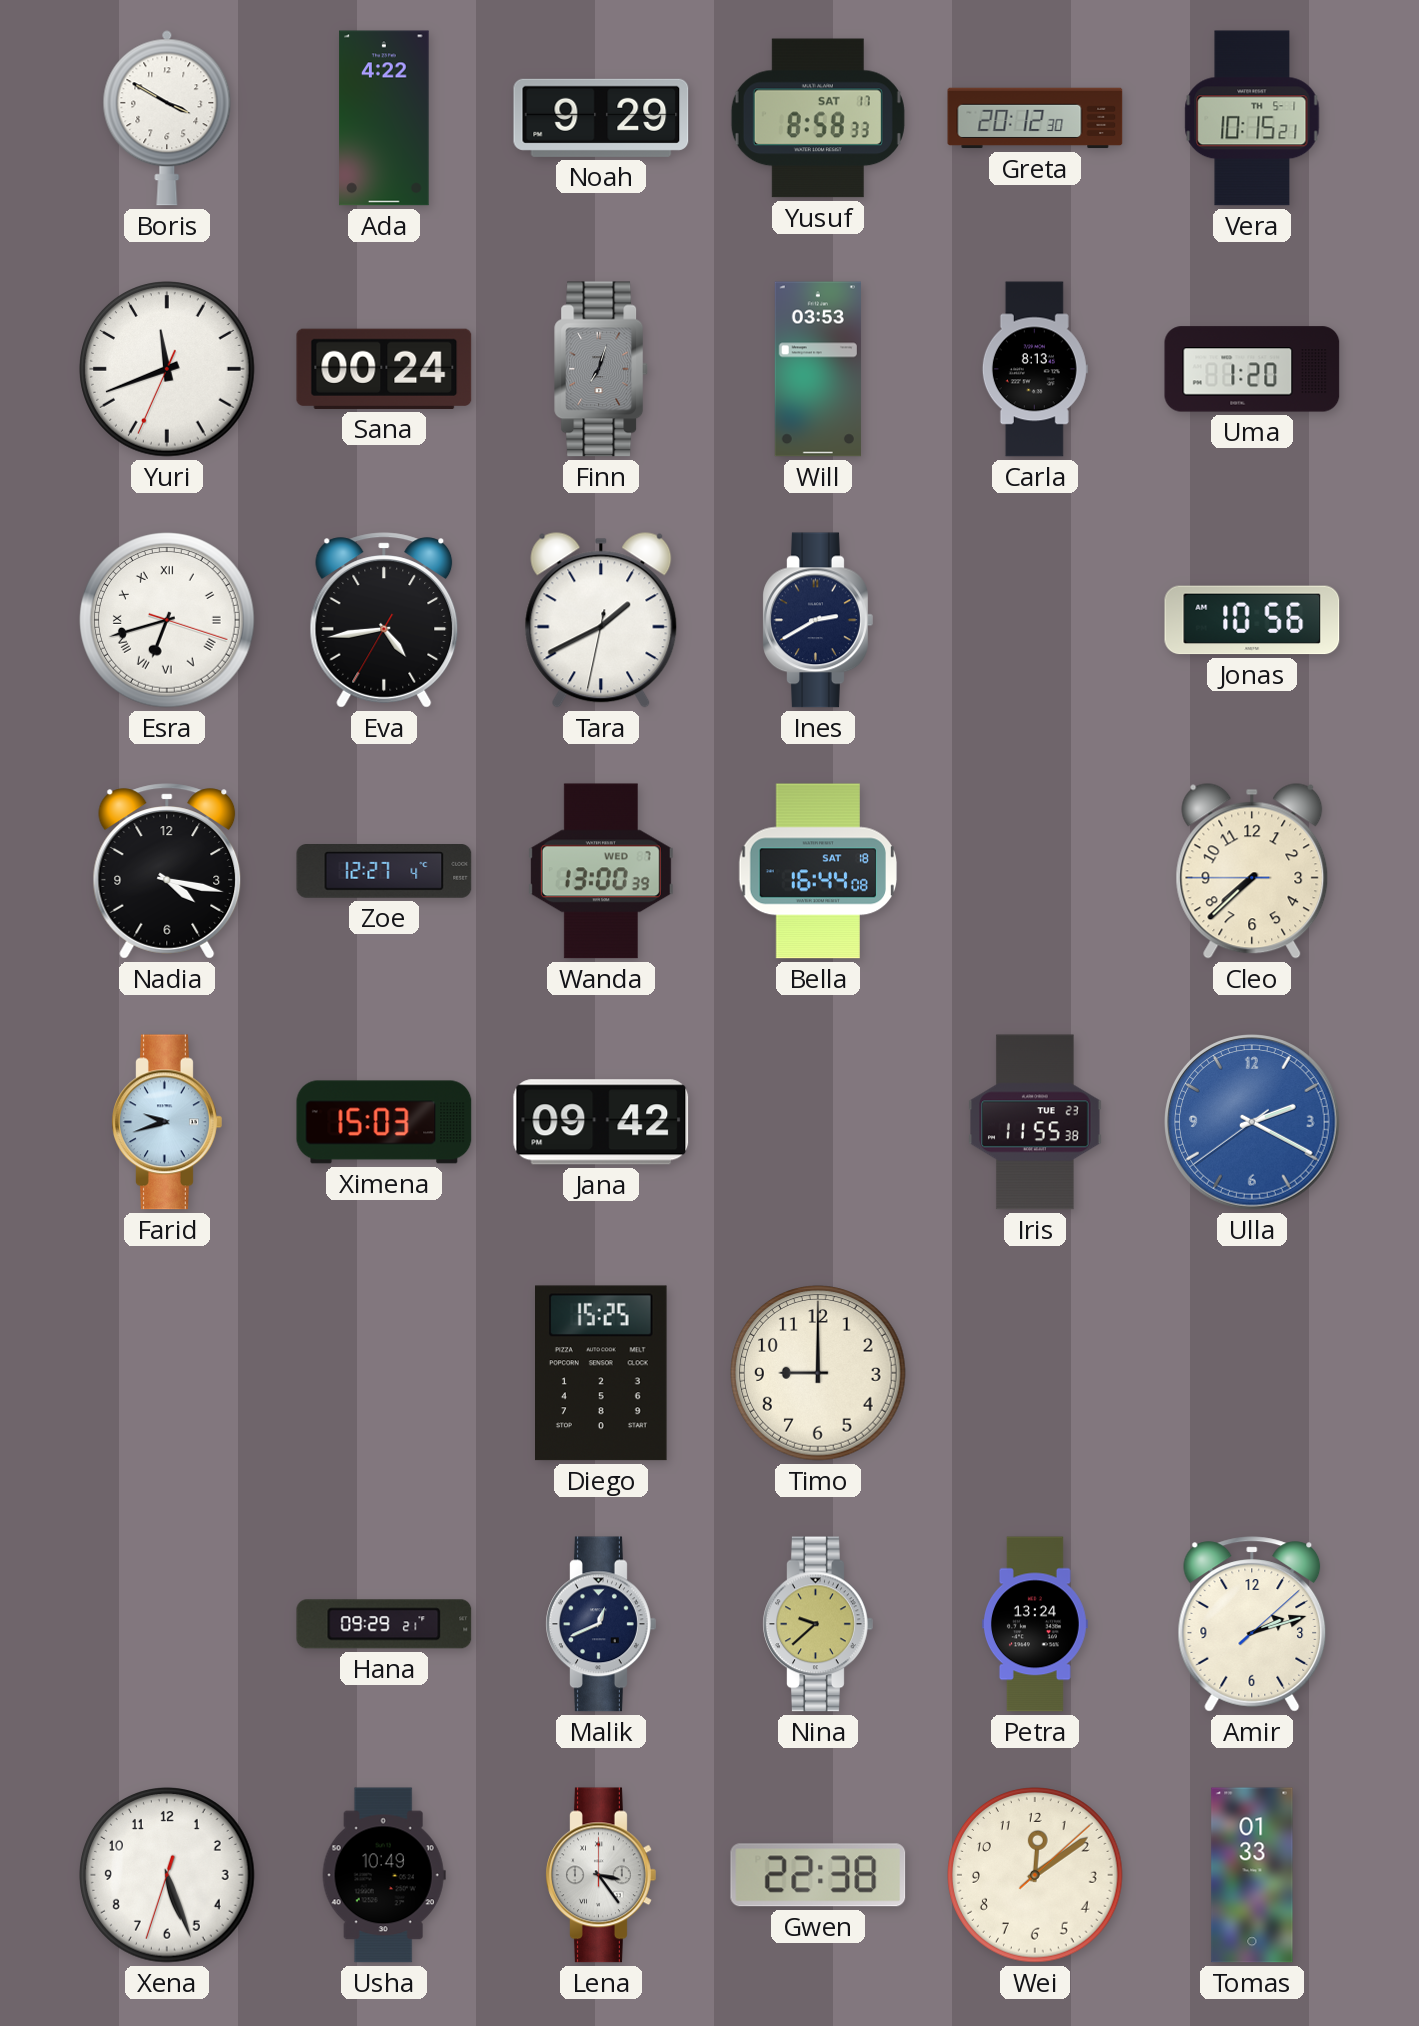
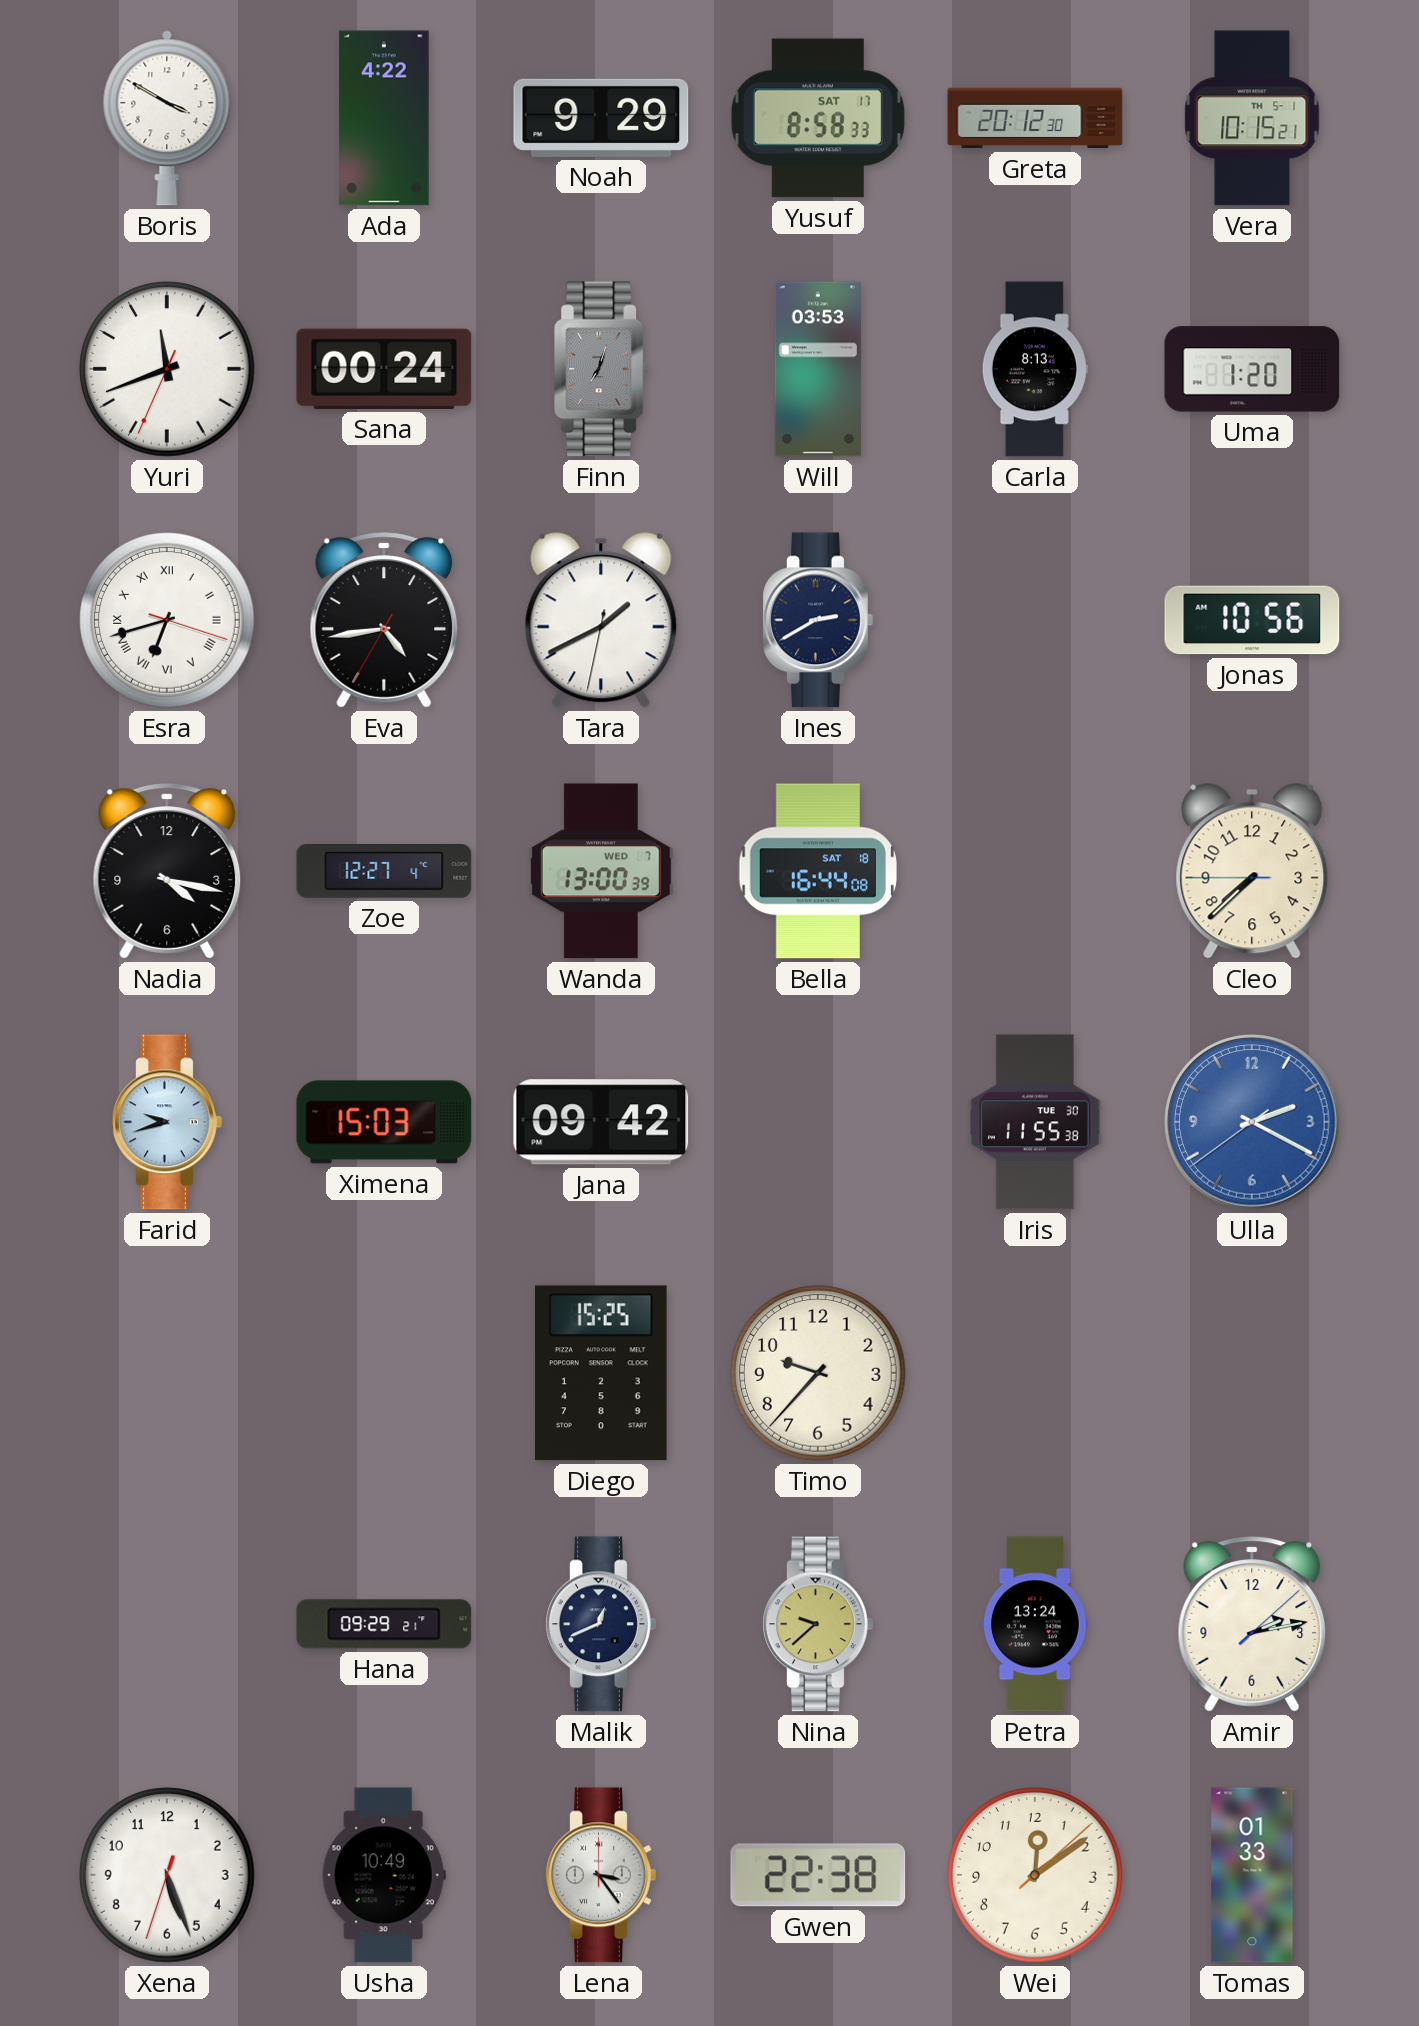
Iris date: TUE 23 -> TUE 30 (1035, 1122)
Timo: 9:00 -> 9:37 (818, 1373)
Amir: 2:12 -> 2:13 (1252, 1624)
